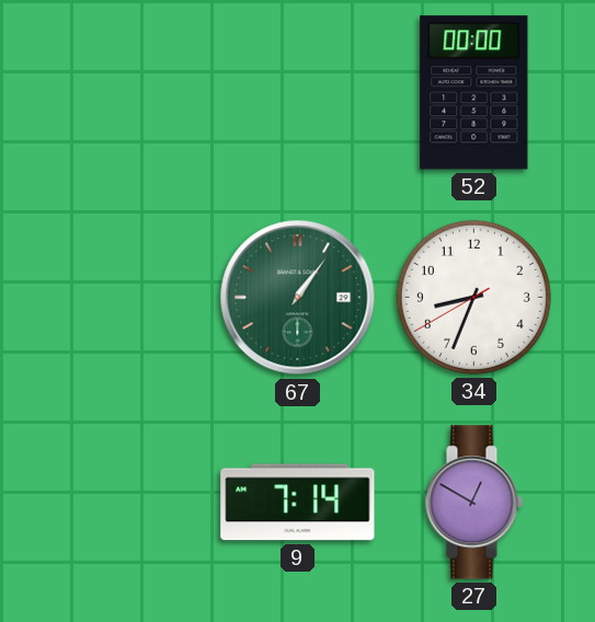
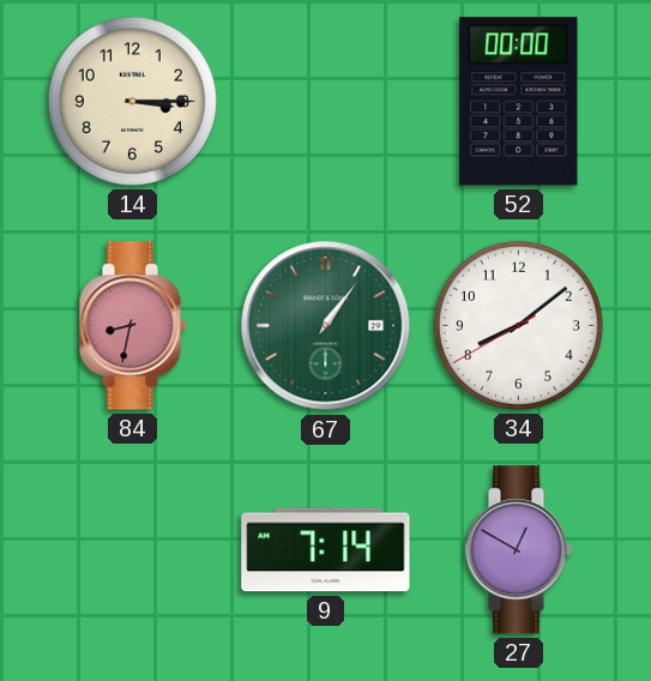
14: none -> 3:15 (132, 101)
84: none -> 8:32 (132, 326)
34: 8:33 -> 8:08 (518, 325)
